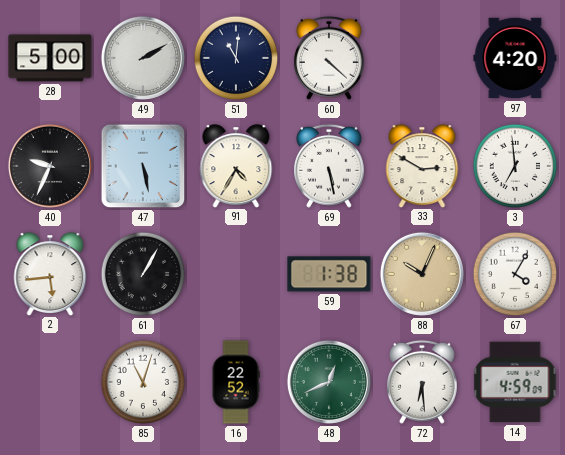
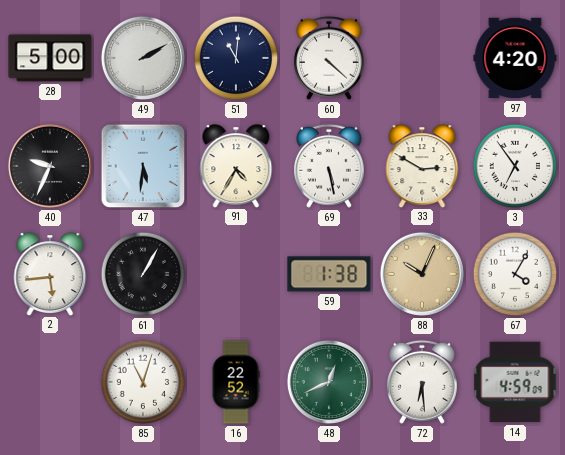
47: 5:28 -> 5:31 (143, 166)
3: 6:59 -> 6:54 (515, 166)
